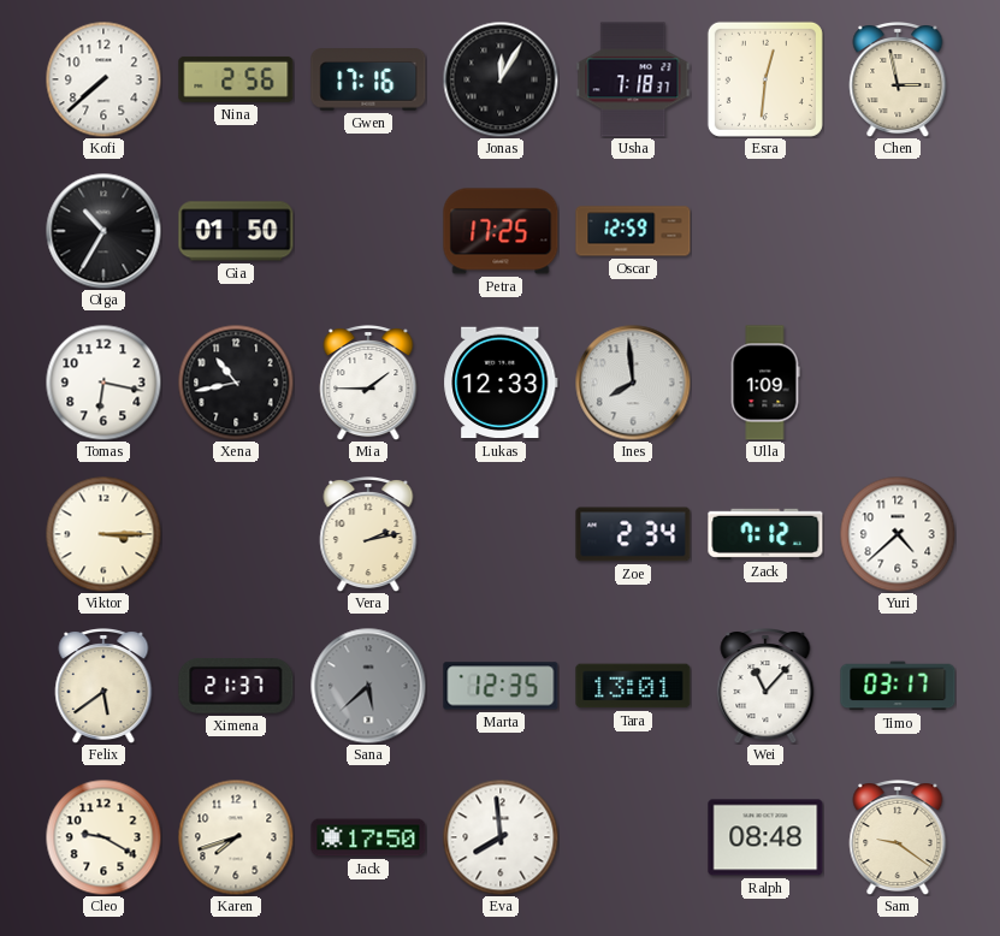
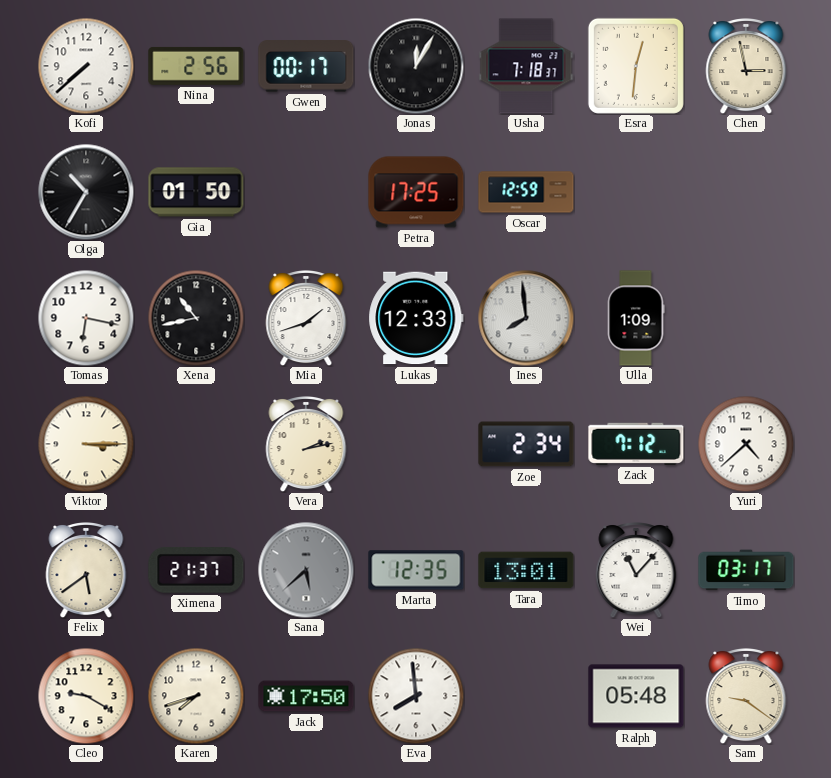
Gwen: 17:16 -> 00:17 (306, 66)
Mia: 1:45 -> 1:42 (306, 318)
Ralph: 08:48 -> 05:48 (636, 696)
